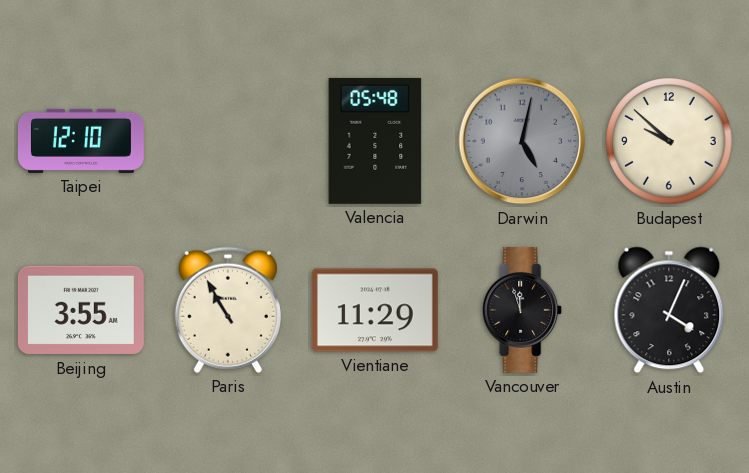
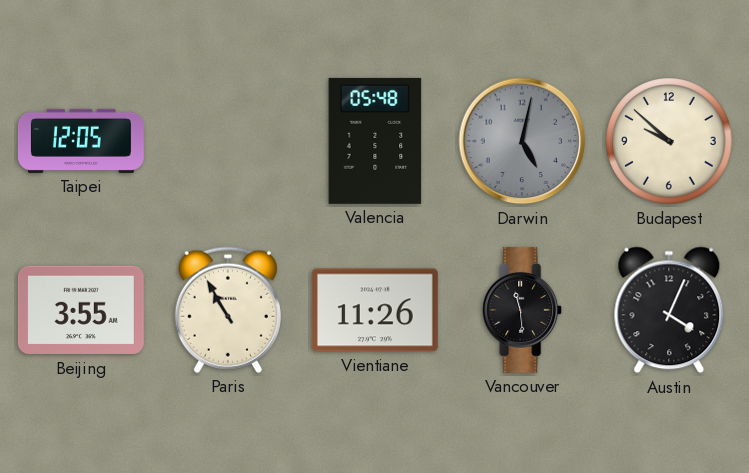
Taipei: 12:10 -> 12:05 (81, 141)
Vientiane: 11:29 -> 11:26 (375, 310)
Vancouver: 11:57 -> 11:29 (523, 310)
